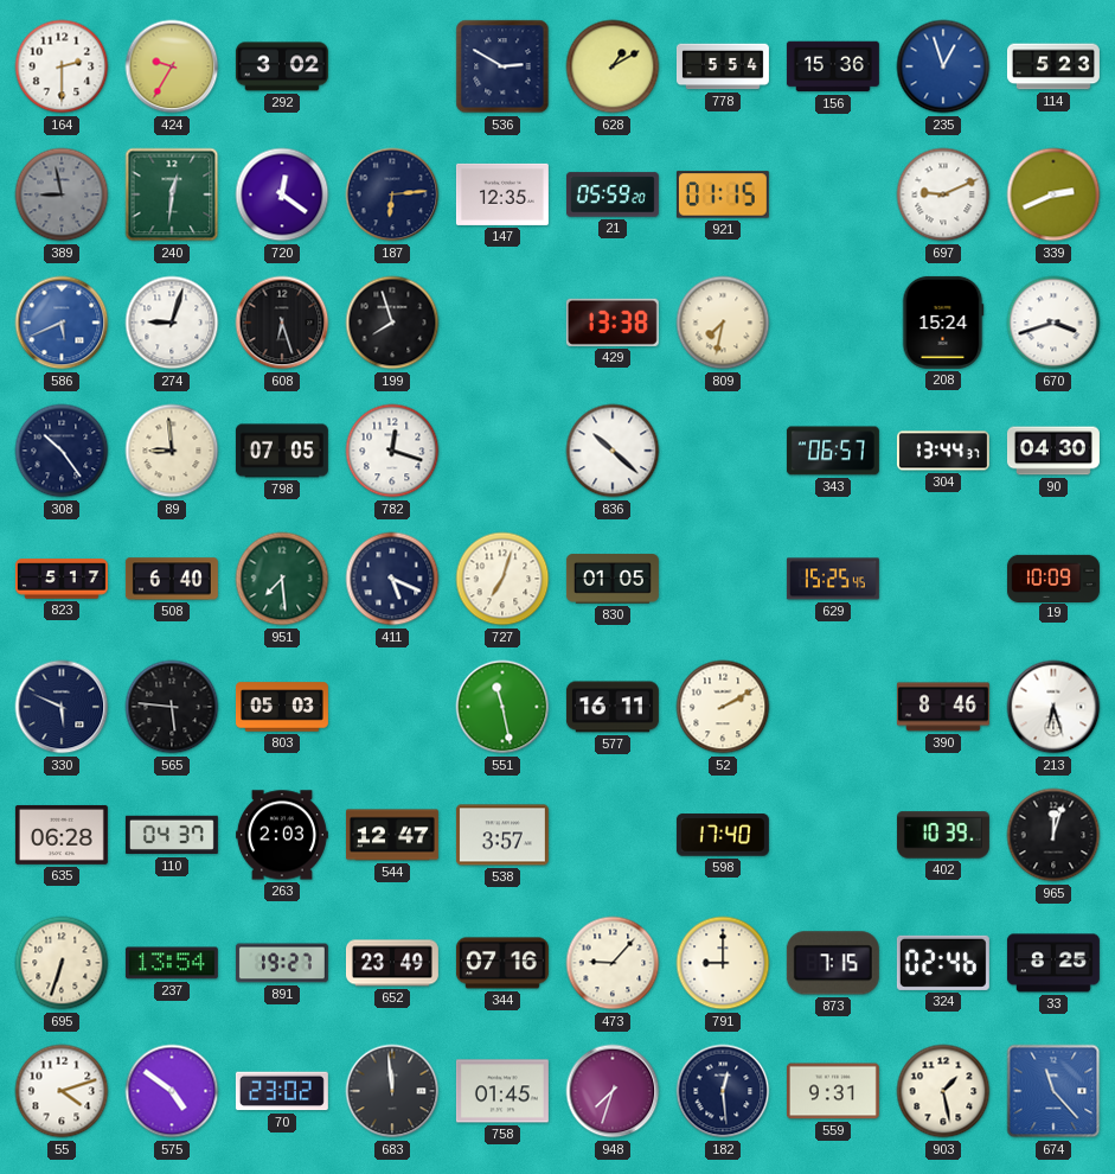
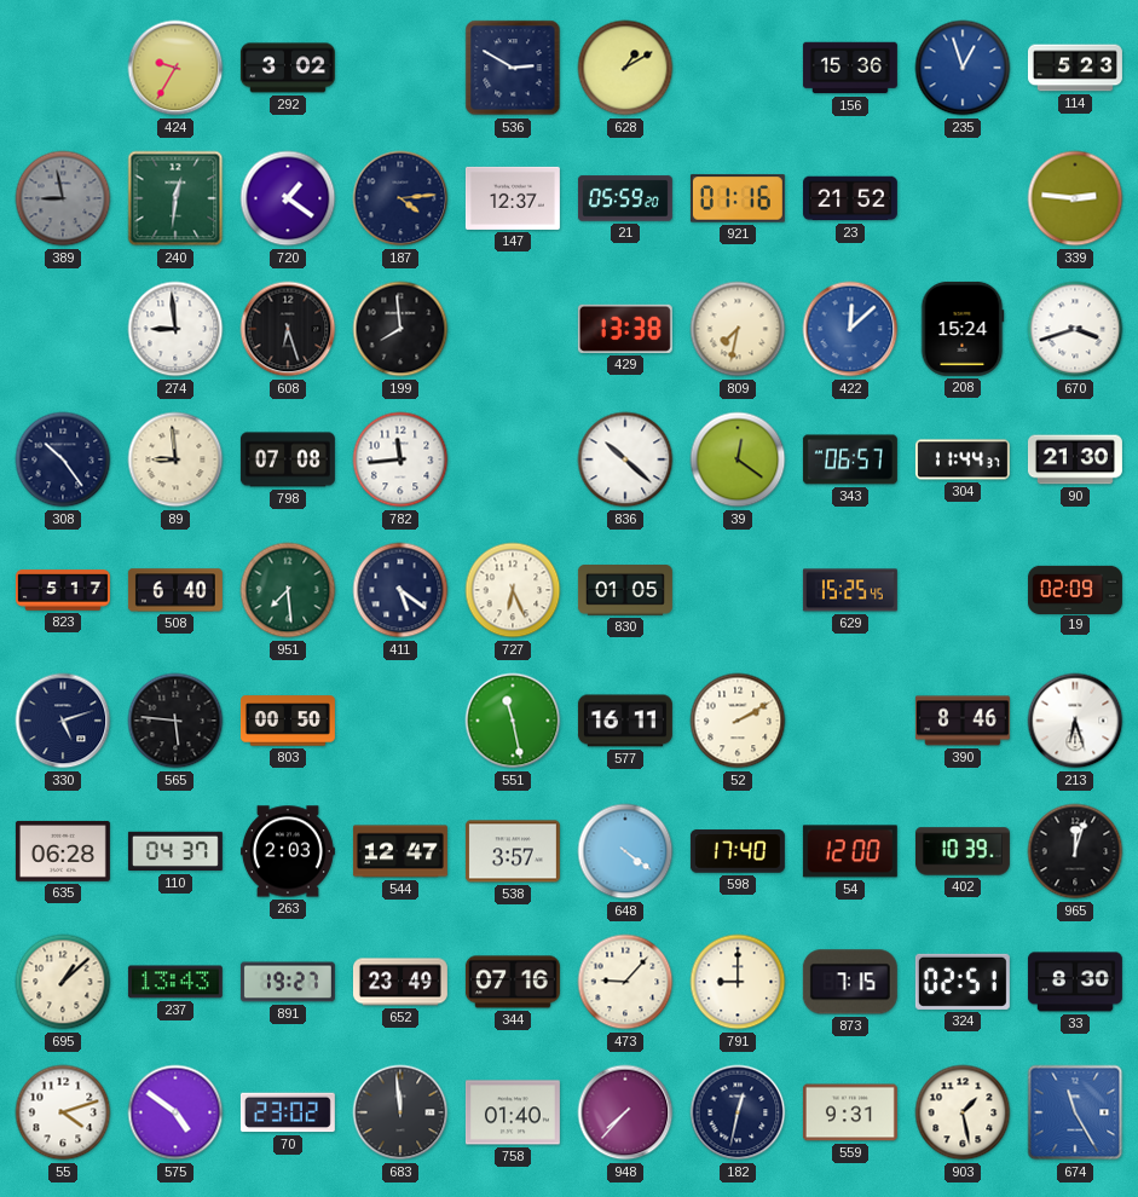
164: 2:30 -> none (62, 66)
778: 5:54 -> none (723, 66)
720: 12:21 -> 1:21 (288, 198)
187: 6:14 -> 4:14 (400, 198)
147: 12:35 -> 12:37 (513, 198)
921: 01:15 -> 01:16 (738, 198)
23: none -> 21:52 (850, 198)
697: 9:11 -> none (943, 194)
339: 2:41 -> 2:46 (1075, 198)
586: 5:41 -> none (62, 323)
274: 9:03 -> 8:59 (175, 329)
199: 7:57 -> 7:59 (400, 329)
422: none -> 12:08 (850, 329)
798: 07:05 -> 07:08 (288, 459)
782: 12:18 -> 11:44 (400, 459)
39: none -> 12:21 (738, 459)
304: 13:44 -> 11:44 (963, 459)
90: 04:30 -> 21:30 (1075, 459)
411: 5:19 -> 5:21 (400, 590)
727: 7:03 -> 6:26 (513, 590)
19: 10:09 -> 02:09 (1075, 589)
330: 5:49 -> 5:12 (63, 721)
803: 05:03 -> 00:50 (288, 721)
648: none -> 4:21 (625, 851)
54: none -> 12:00 (850, 851)
695: 6:33 -> 1:08 (63, 982)
237: 13:54 -> 13:43 (175, 982)
324: 02:46 -> 02:51 (963, 982)
33: 8:25 -> 8:30 (1075, 982)
758: 01:45 -> 01:40 (513, 1112)
948: 7:33 -> 7:37 (625, 1112)
182: 12:29 -> 12:32 (738, 1112)
674: 11:23 -> 11:25 (1075, 1112)
